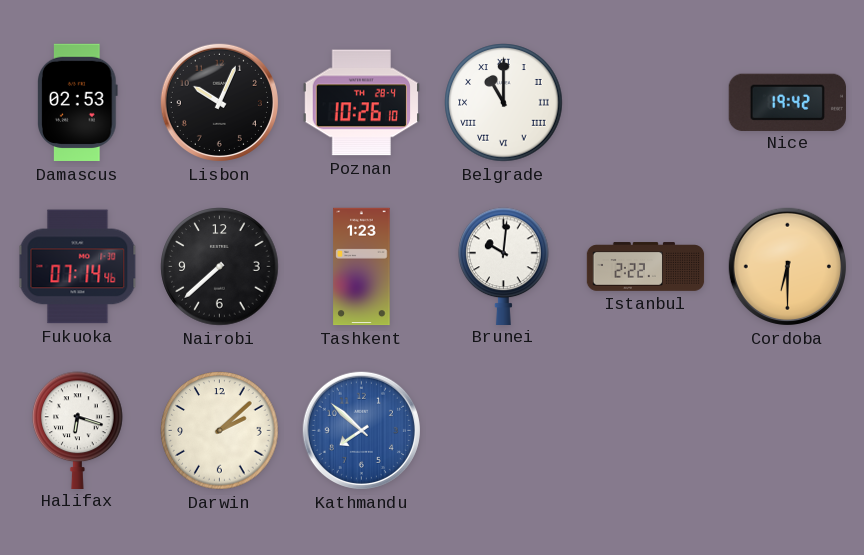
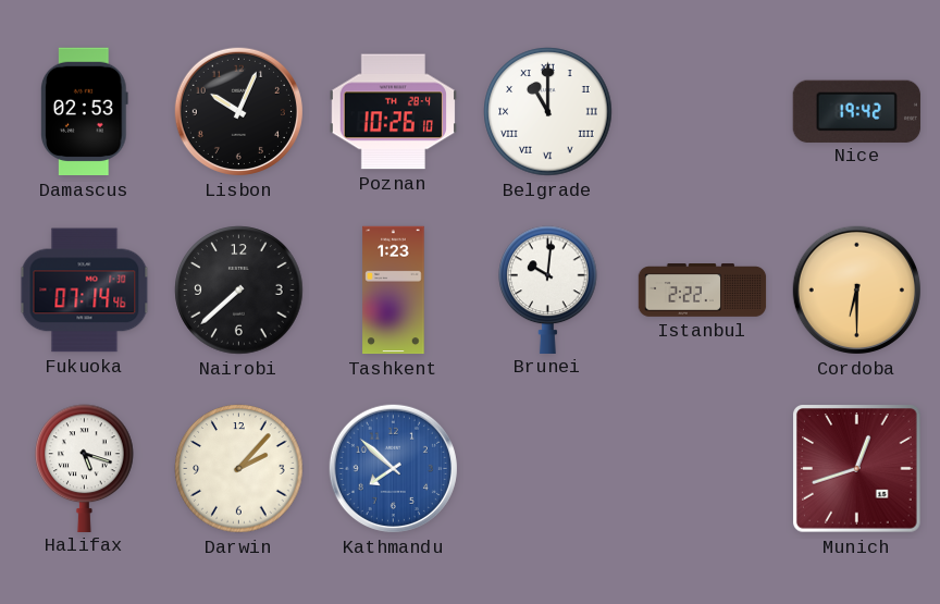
Halifax: 6:18 -> 5:18 (85, 468)
Darwin: 2:08 -> 2:07 (239, 469)
Munich: none -> 12:42 (857, 469)
